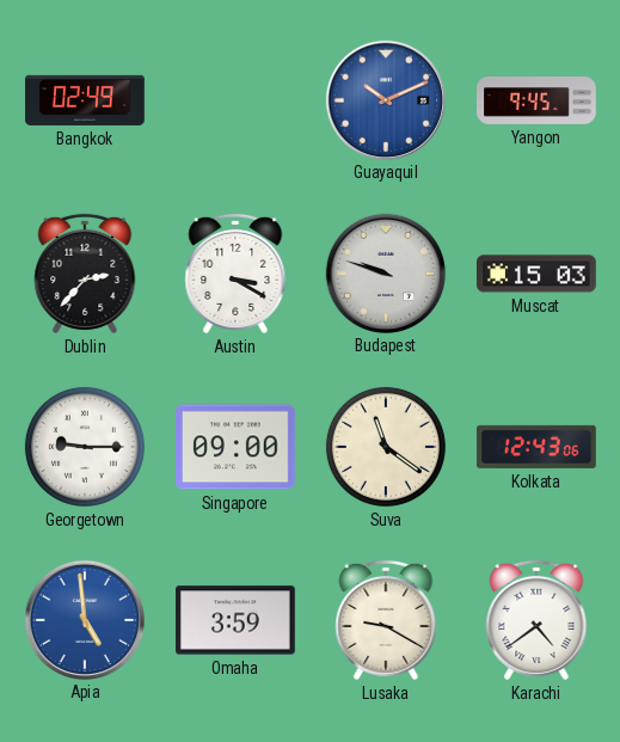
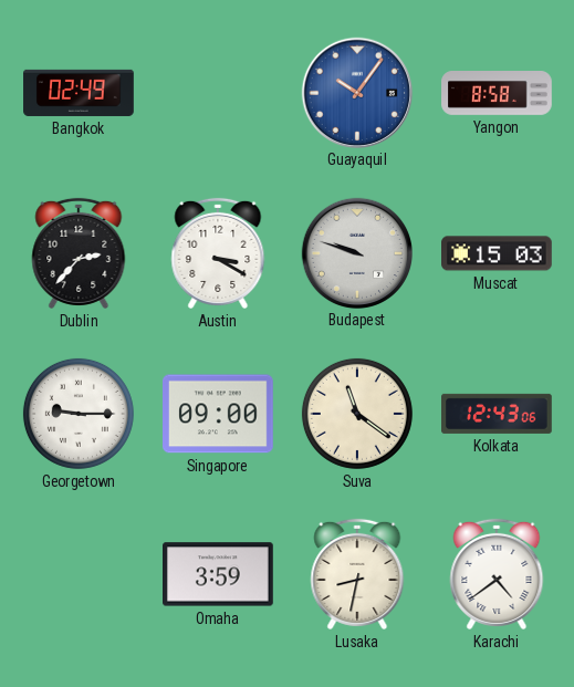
Guayaquil: 10:11 -> 10:06 (356, 92)
Yangon: 9:45 -> 8:58 (497, 94)
Apia: 4:59 -> none (84, 619)
Lusaka: 9:20 -> 8:32 (357, 574)
